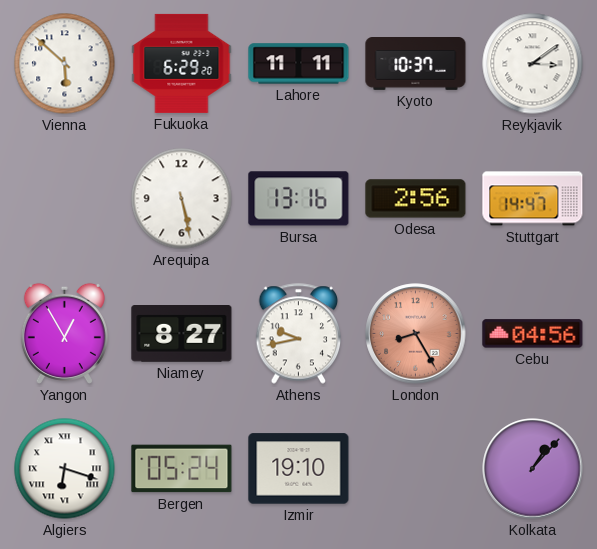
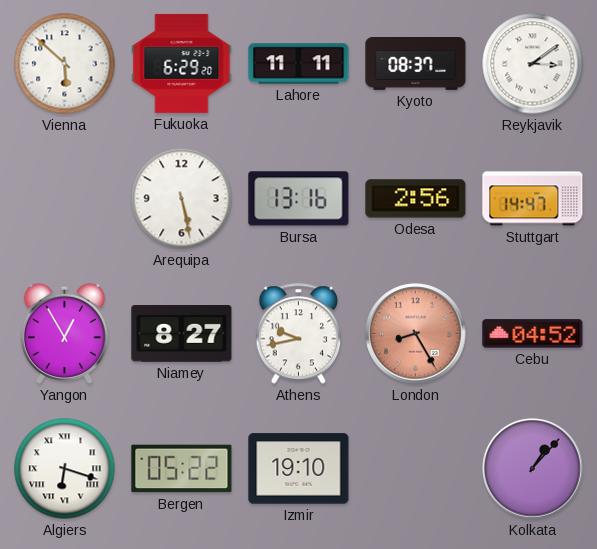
Kyoto: 10:37 -> 08:37 (416, 64)
Cebu: 04:56 -> 04:52 (533, 334)
Bergen: 05:24 -> 05:22 (182, 469)
